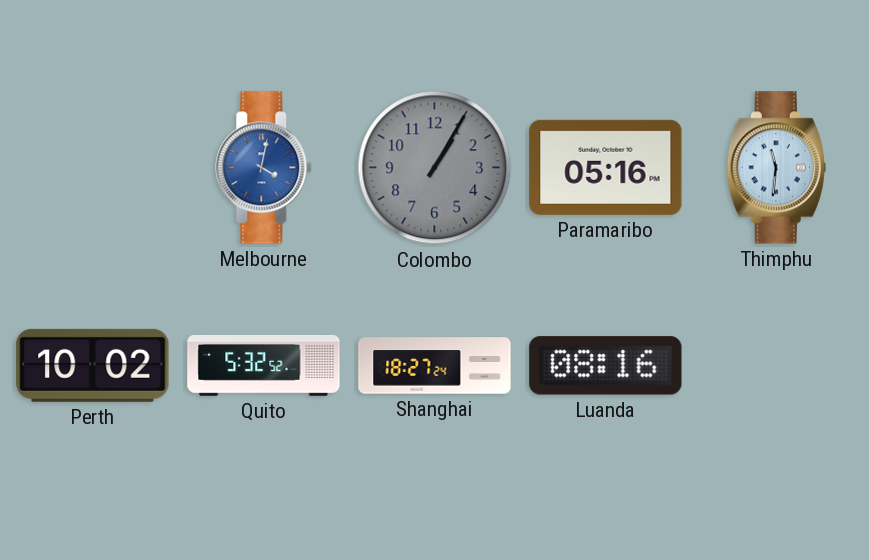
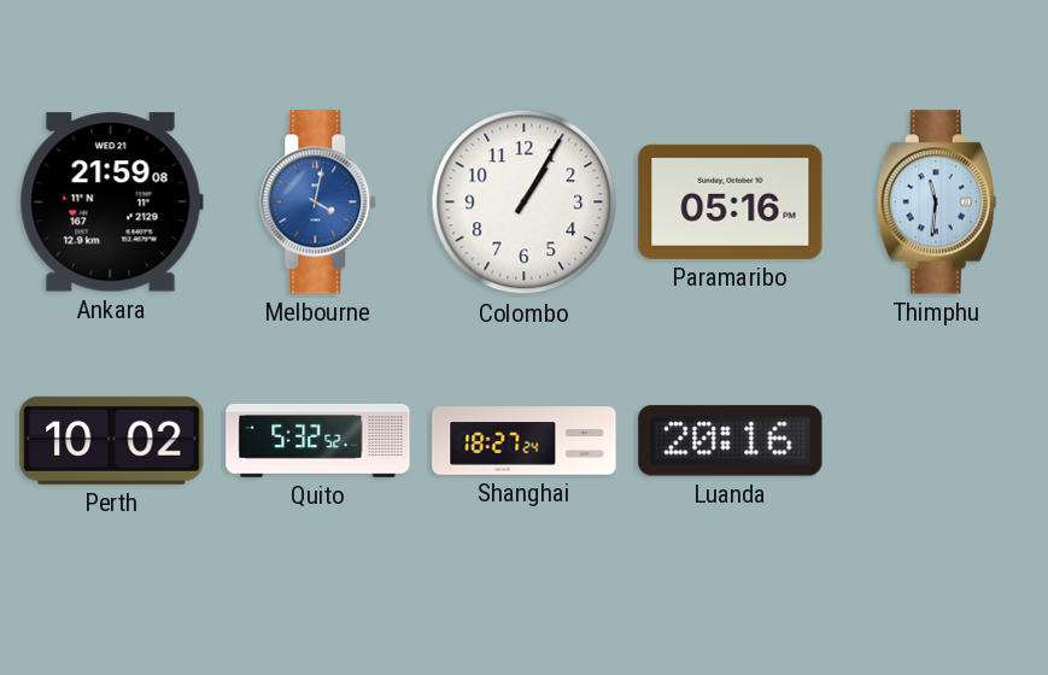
Ankara: none -> 21:59 (111, 202)
Colombo dial: grey -> white (525, 202)
Luanda: 08:16 -> 20:16 (731, 441)
